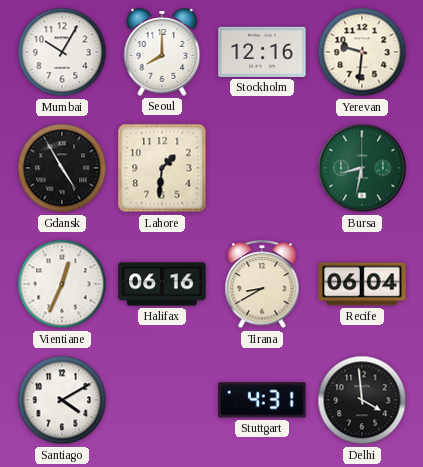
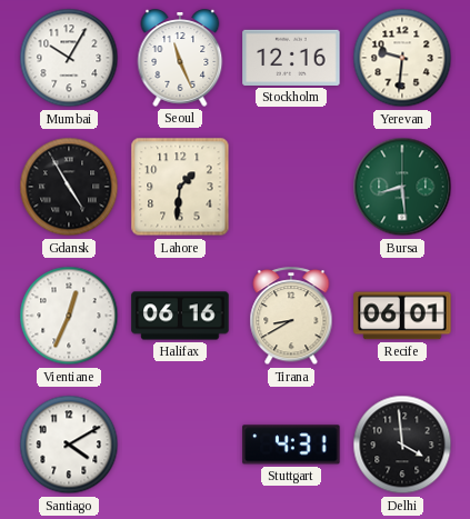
Seoul: 8:00 -> 11:26 (180, 58)
Bursa: 8:32 -> 8:29 (402, 187)
Recife: 06:04 -> 06:01 (402, 316)
